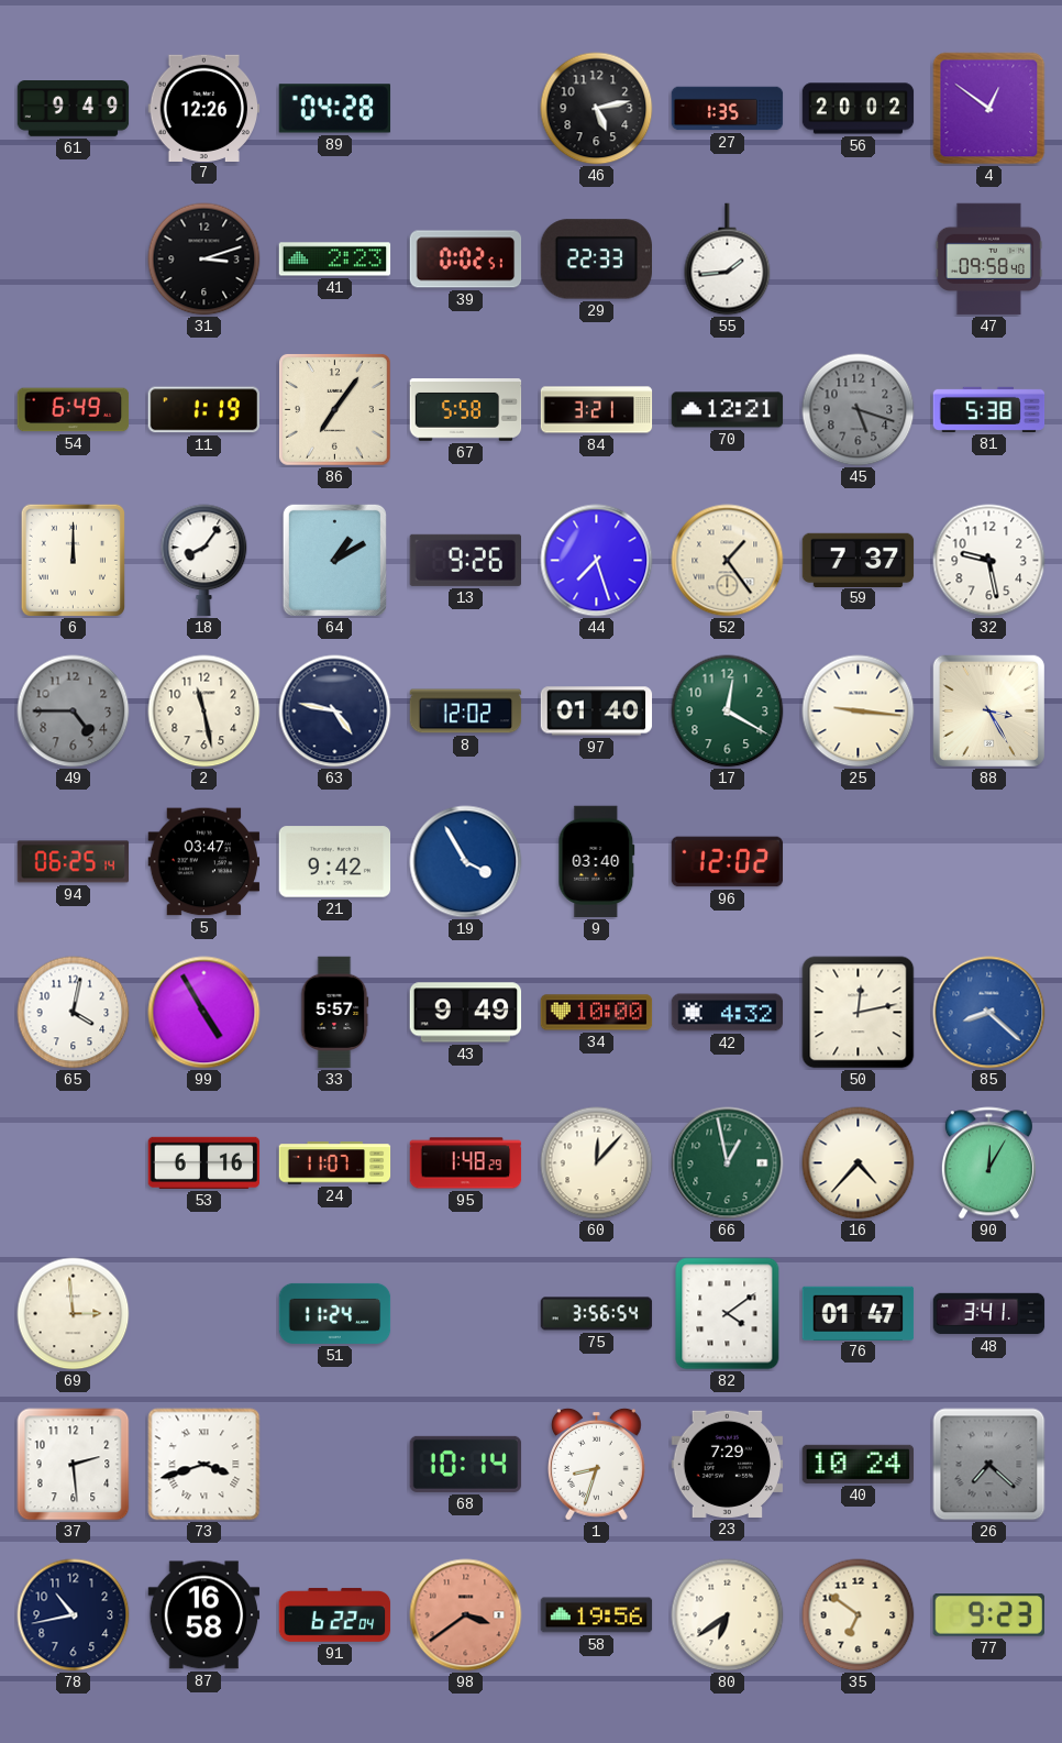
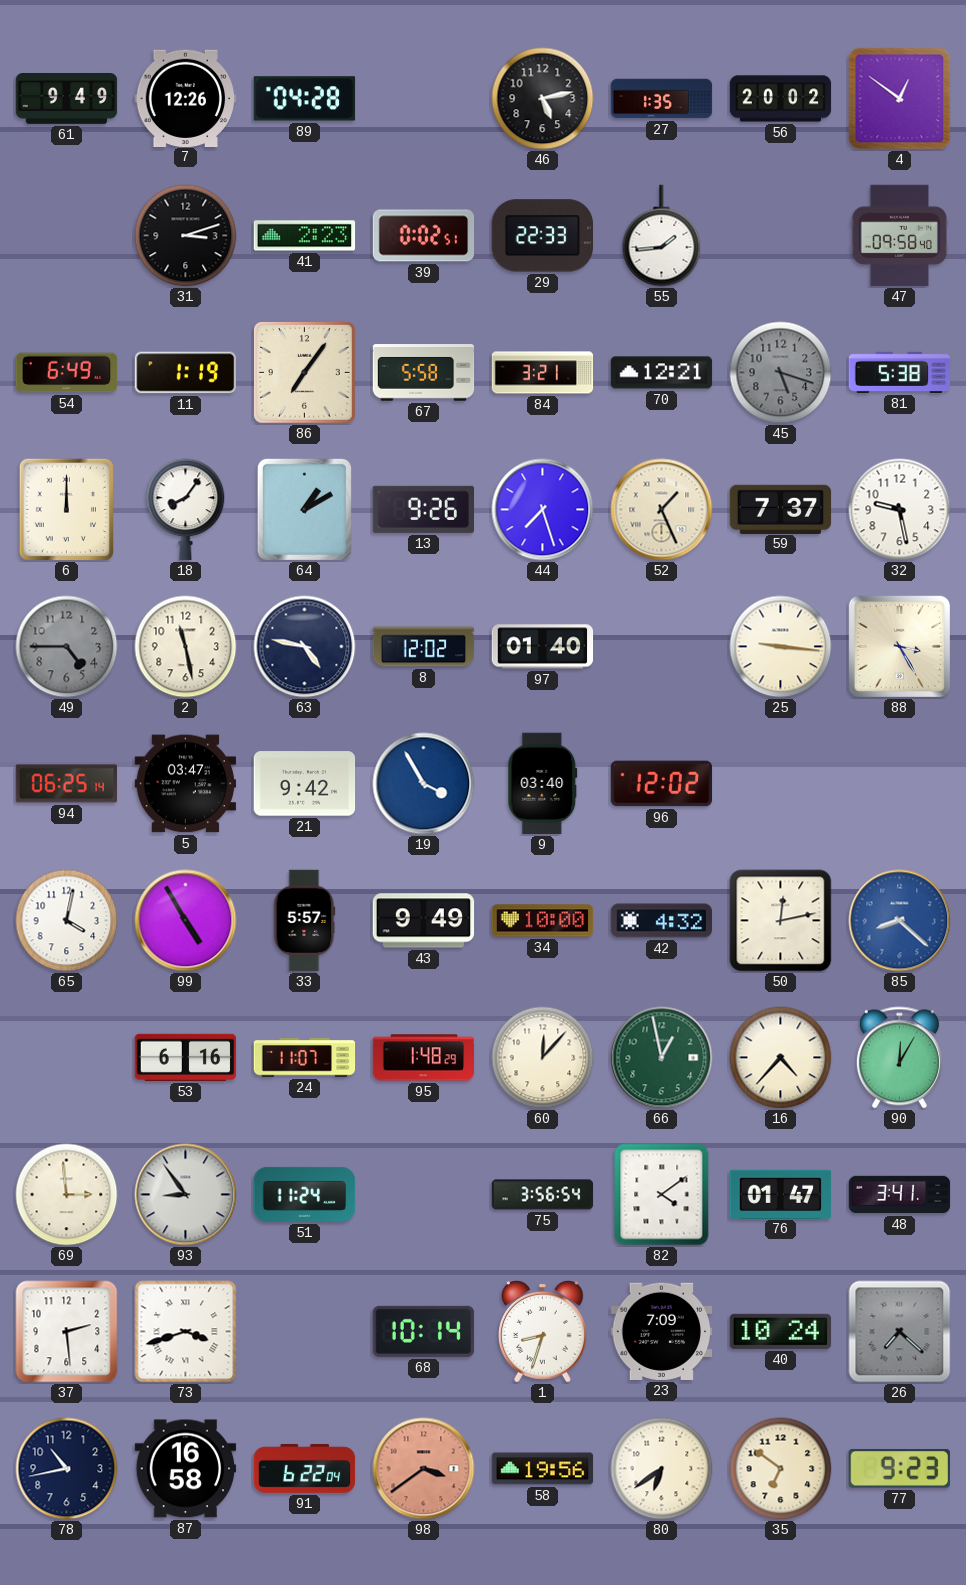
52: 1:24 -> 1:26 (662, 510)
17: 12:20 -> none (728, 711)
93: none -> 8:54 (186, 1195)
23: 7:29 -> 7:09 (662, 1331)
